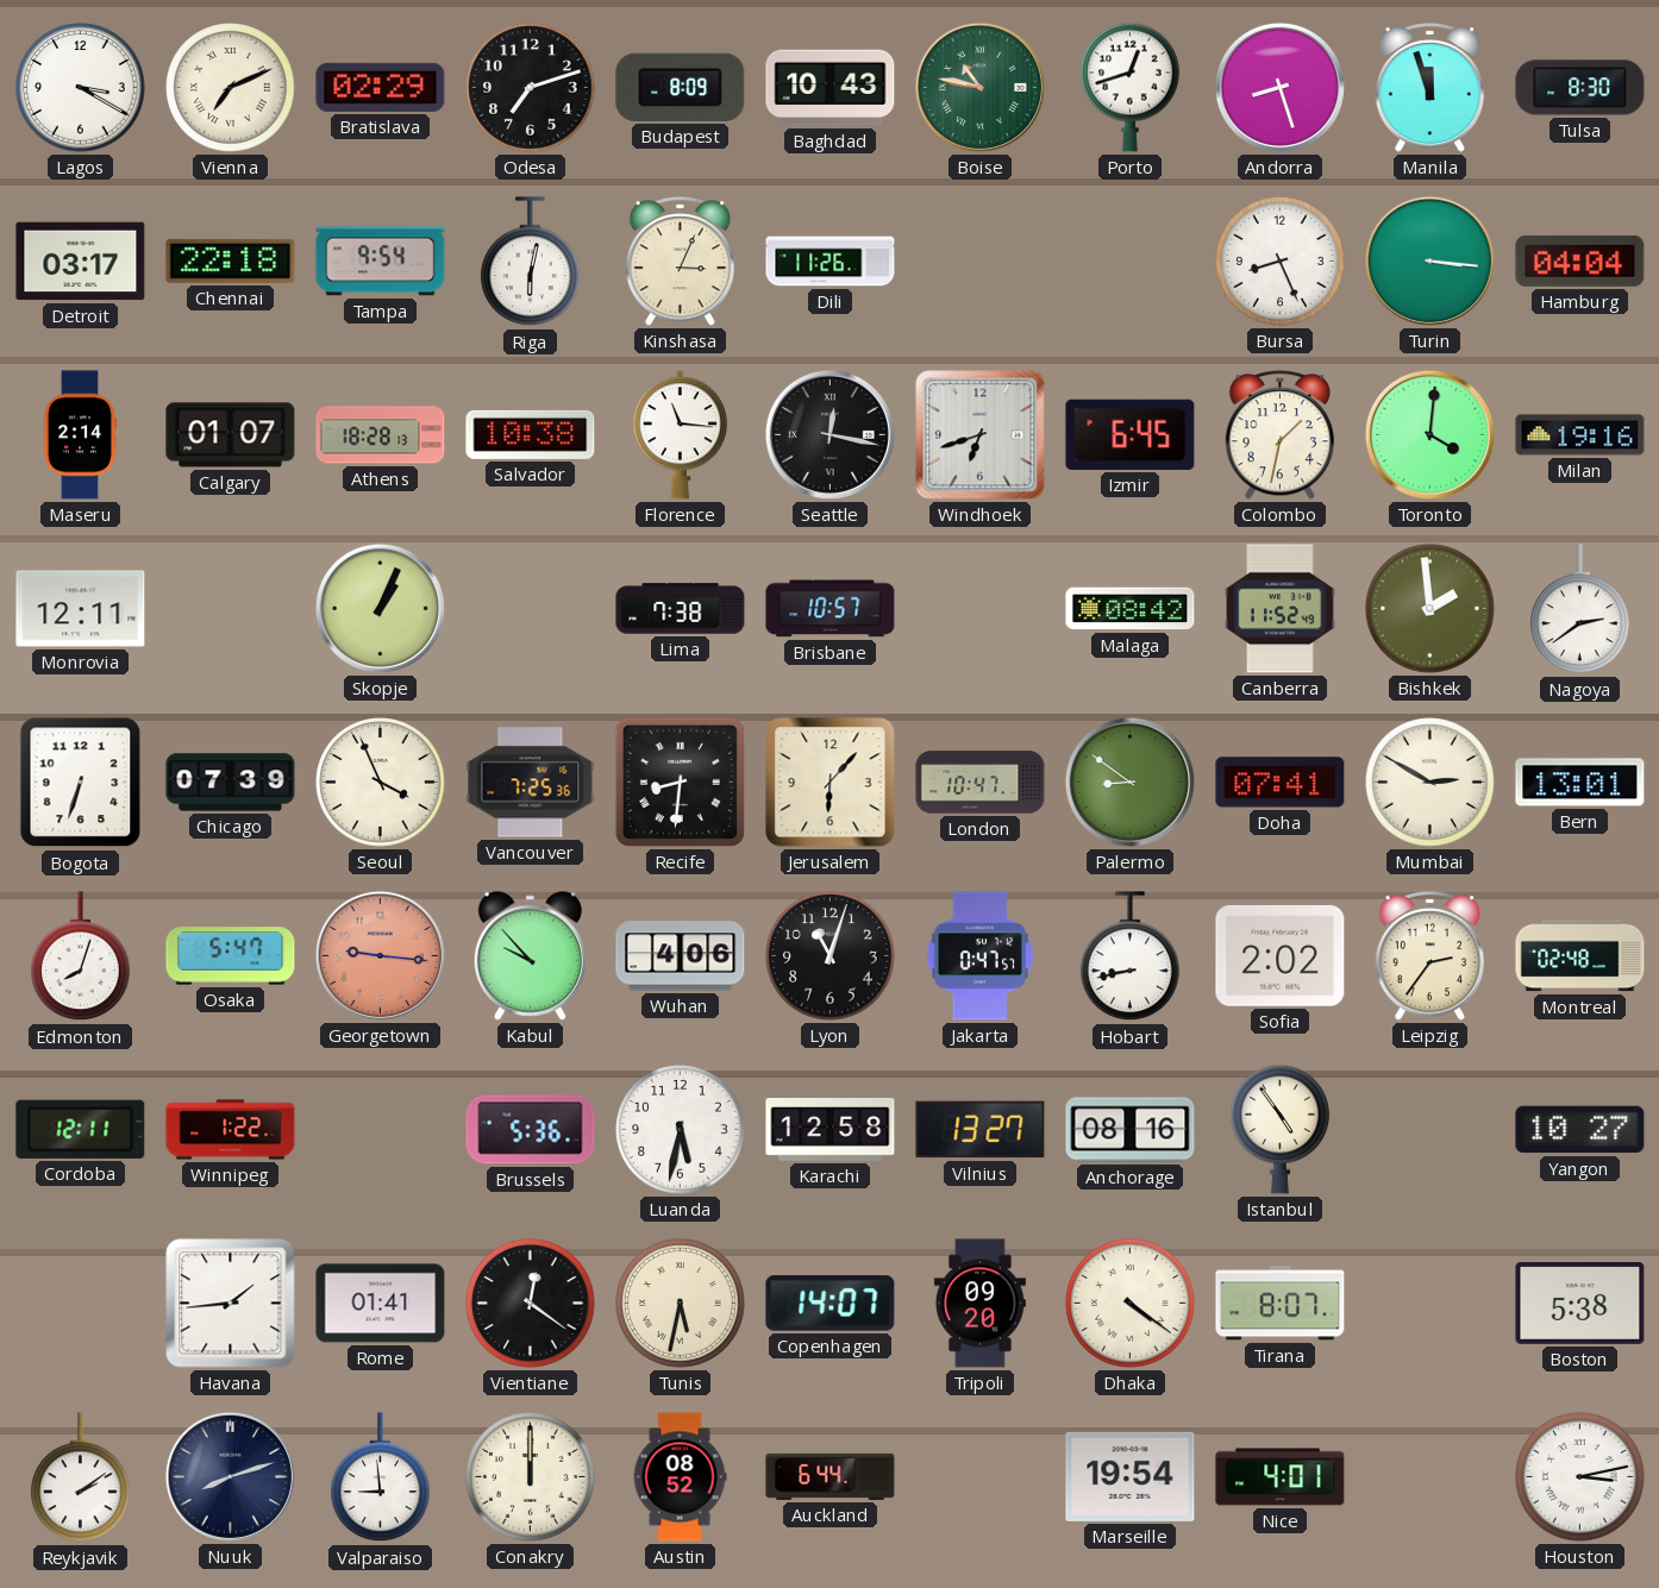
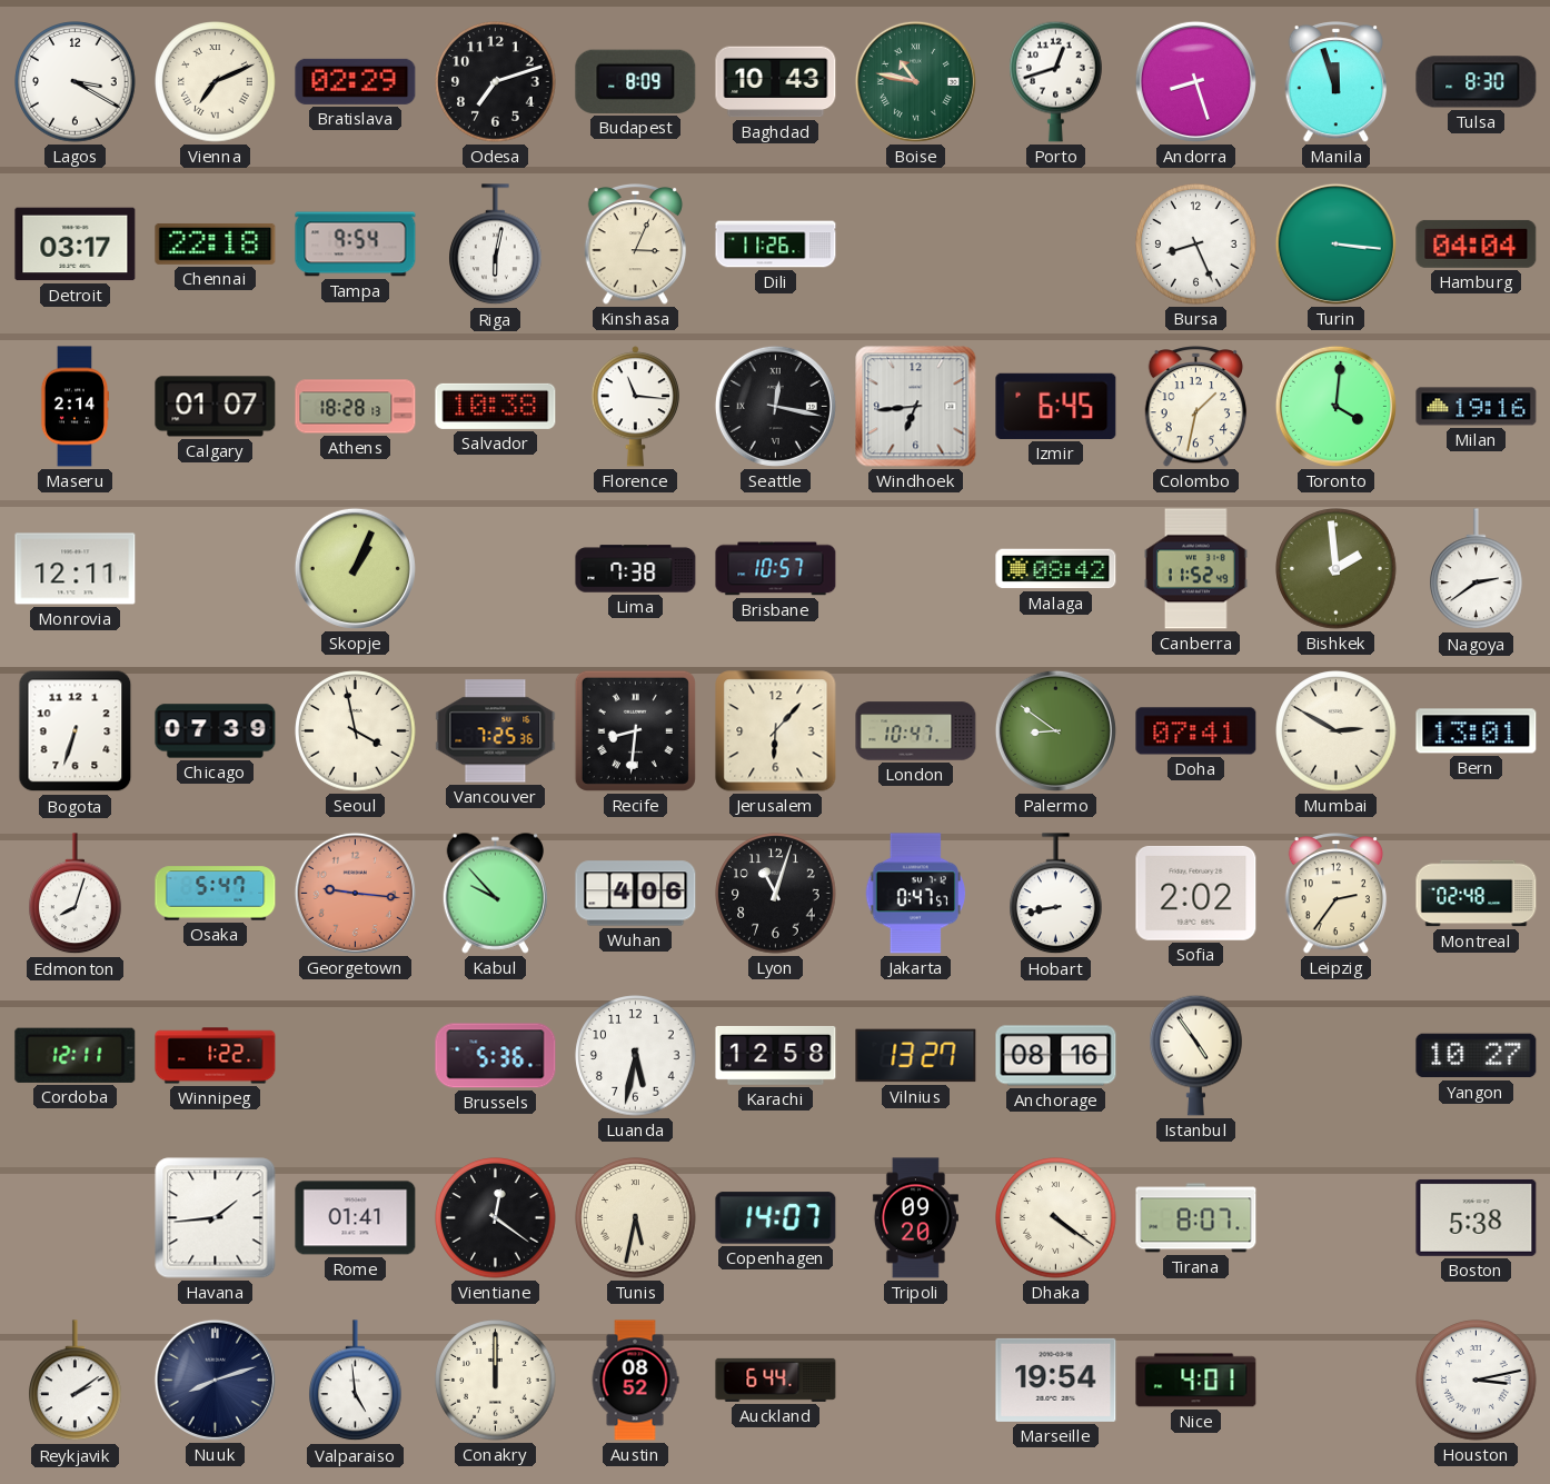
Windhoek: 6:42 -> 6:44 (916, 407)
Seoul: 3:56 -> 3:58 (356, 731)
Valparaiso: 8:59 -> 4:59 (356, 1381)
